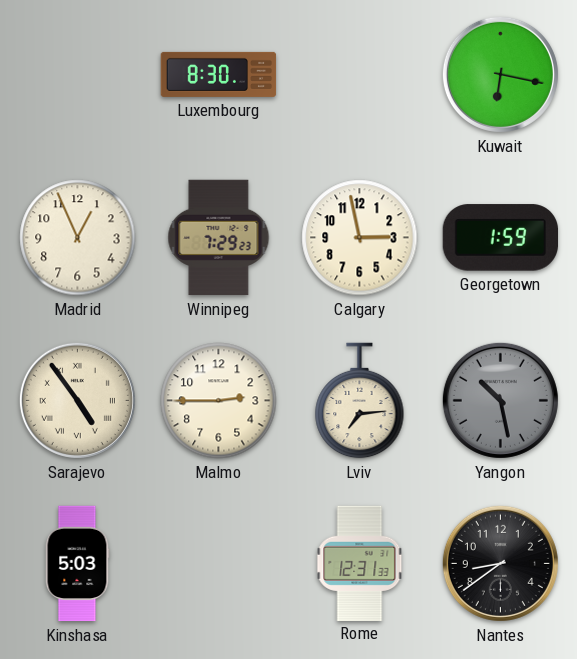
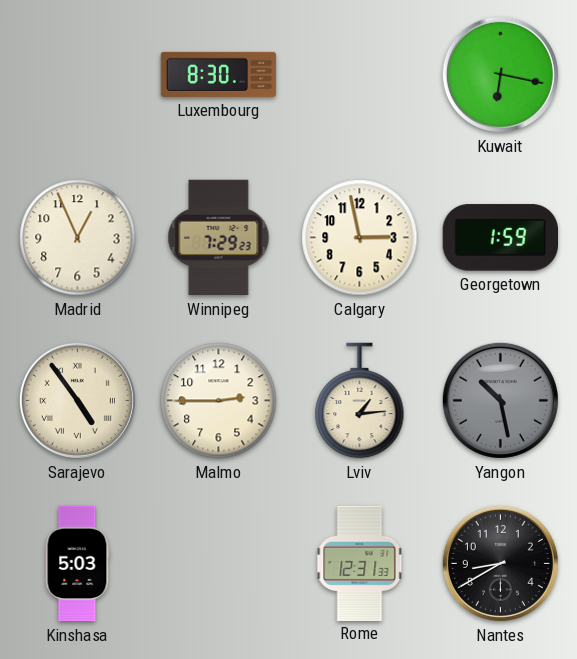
Lviv: 7:14 -> 1:14 (360, 401)
Nantes: 8:39 -> 8:40 (500, 563)
